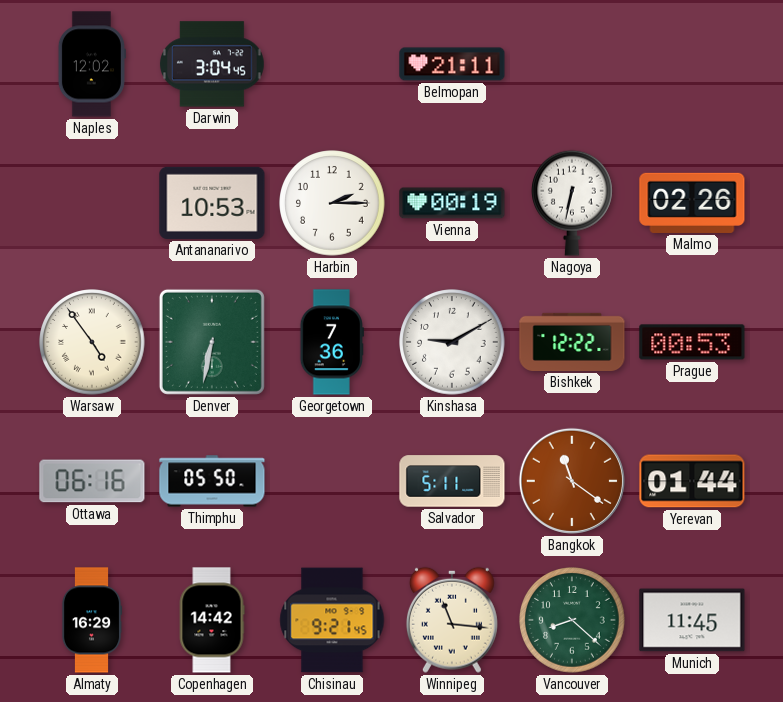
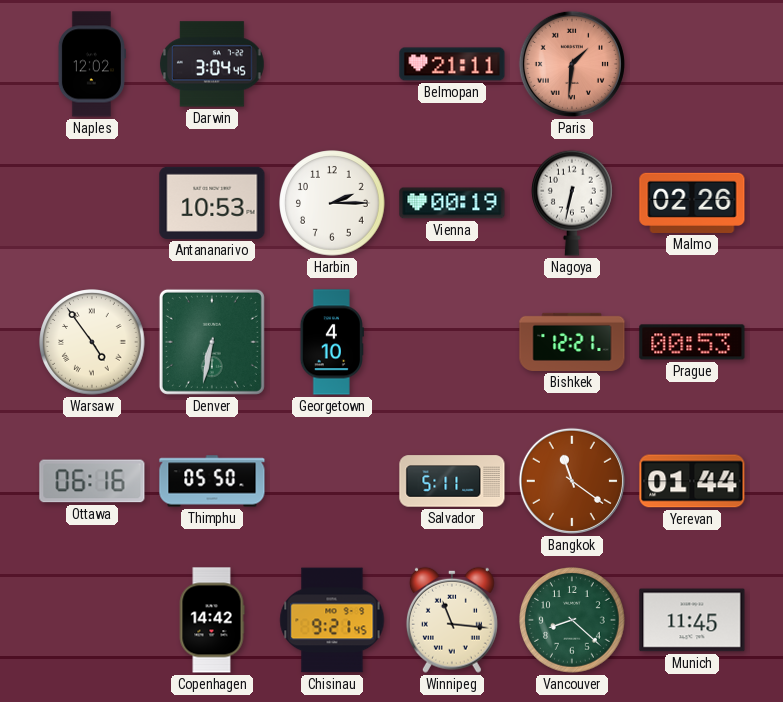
Paris: none -> 1:31 (572, 64)
Georgetown: 7:36 -> 4:10 (332, 342)
Kinshasa: 9:10 -> none (452, 342)
Bishkek: 12:22 -> 12:21 (572, 342)
Almaty: 16:29 -> none (92, 620)
